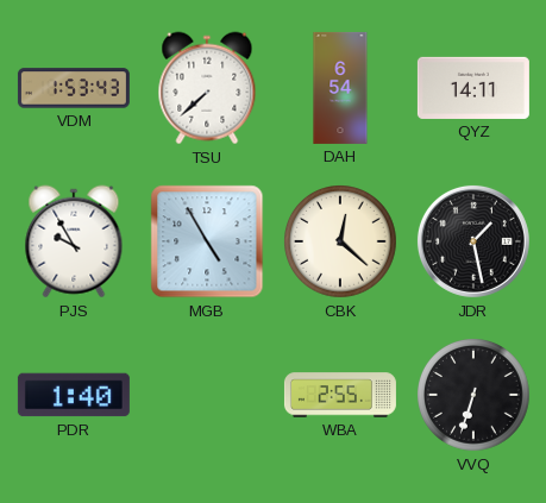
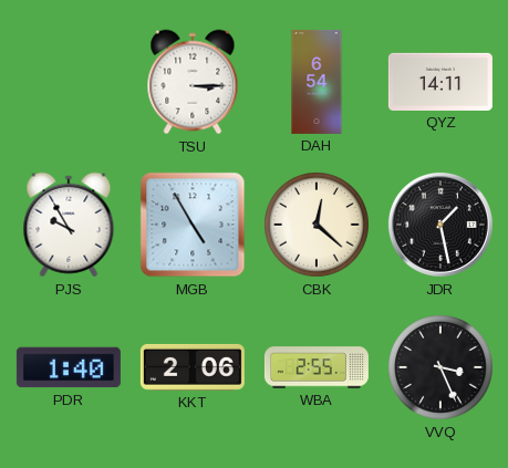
VDM: 1:53 -> none (74, 88)
TSU: 7:38 -> 3:15 (193, 82)
KKT: none -> 2:06 (193, 367)
VVQ: 6:33 -> 3:26 (442, 368)
